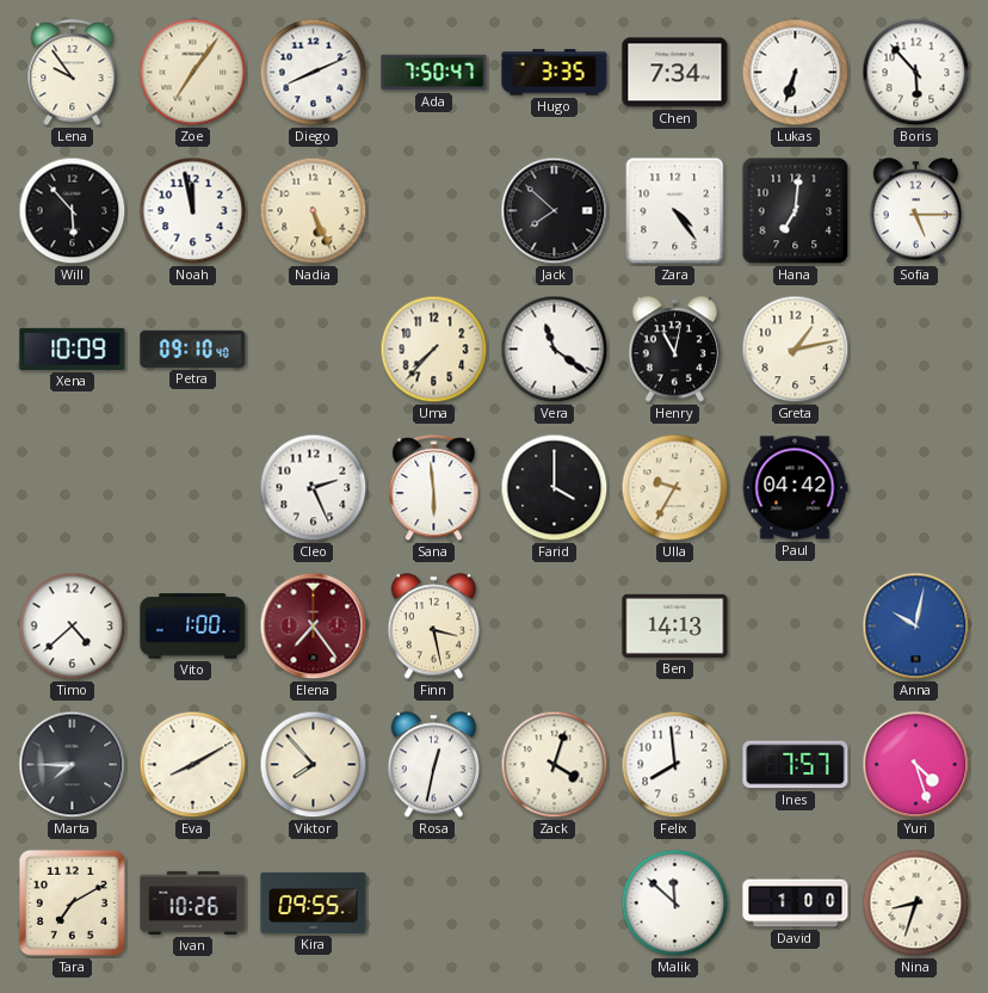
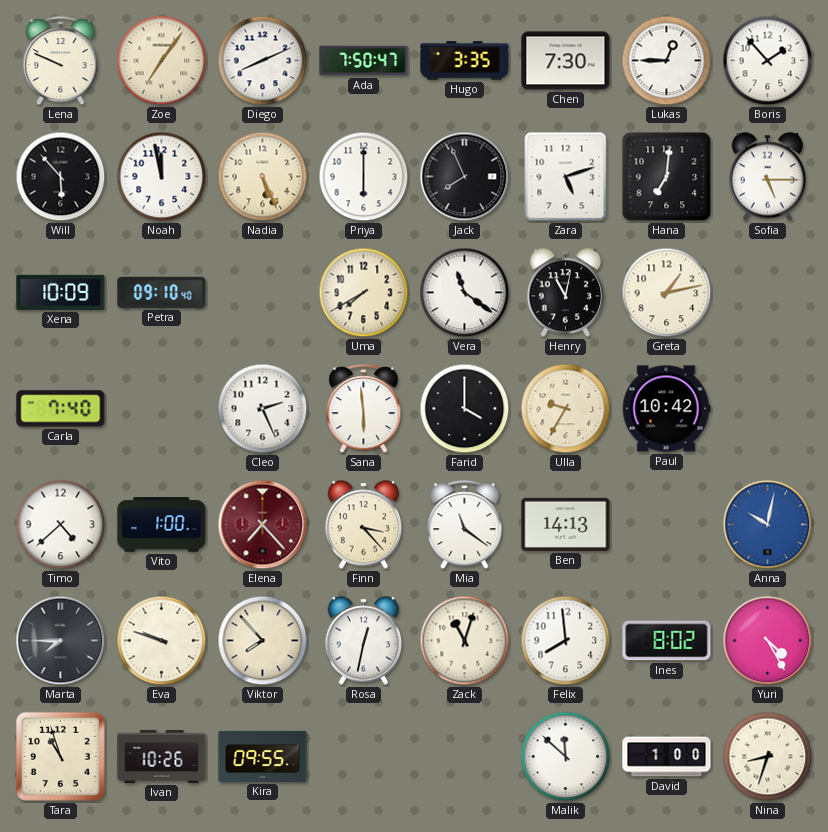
Lena: 9:54 -> 9:49 (61, 61)
Chen: 7:34 -> 7:30 (566, 61)
Lukas: 6:33 -> 12:45 (667, 61)
Boris: 5:53 -> 1:53 (768, 61)
Priya: none -> 6:00 (364, 177)
Jack: 7:52 -> 7:56 (465, 177)
Zara: 4:24 -> 5:12 (566, 177)
Uma: 7:37 -> 7:40 (364, 293)
Carla: none -> 7:40 (61, 409)
Paul: 04:42 -> 10:42 (666, 409)
Elena: 7:24 -> 7:23 (263, 525)
Finn: 3:28 -> 3:23 (364, 525)
Mia: none -> 11:21 (465, 525)
Eva: 8:10 -> 9:48 (162, 641)
Zack: 4:03 -> 11:03 (465, 641)
Ines: 7:57 -> 8:02 (667, 641)
Yuri: 4:27 -> 4:25 (768, 641)
Tara: 7:10 -> 10:57 (60, 756)
